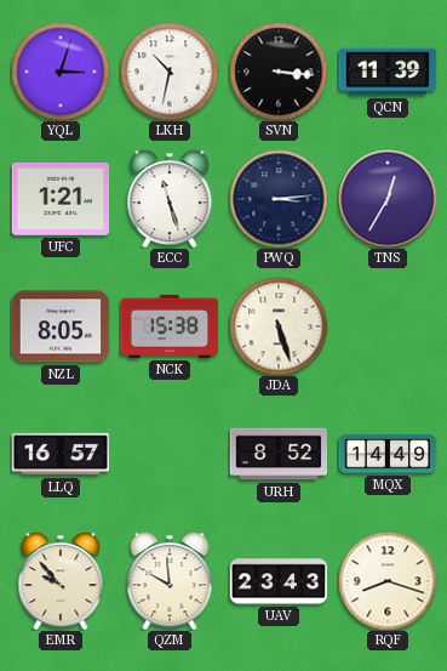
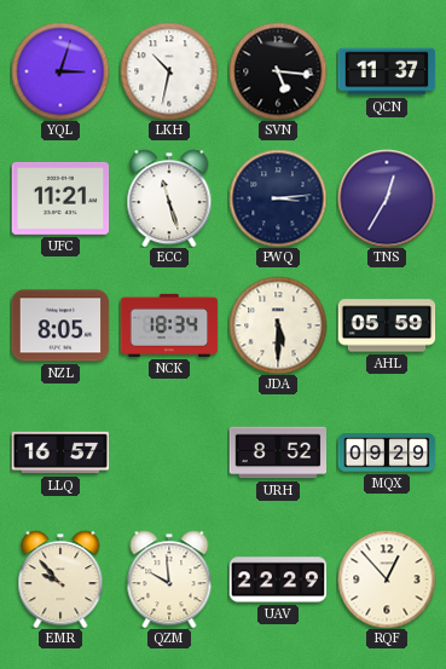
SVN: 3:16 -> 5:16 (278, 71)
QCN: 11:39 -> 11:37 (387, 71)
UFC: 1:21 -> 11:21 (60, 198)
NCK: 15:38 -> 18:34 (169, 325)
JDA: 5:27 -> 5:30 (278, 325)
AHL: none -> 05:59 (387, 325)
MQX: 14:49 -> 09:29 (387, 452)
UAV: 23:43 -> 22:29 (278, 579)
RQF: 8:18 -> 12:53 (387, 579)
